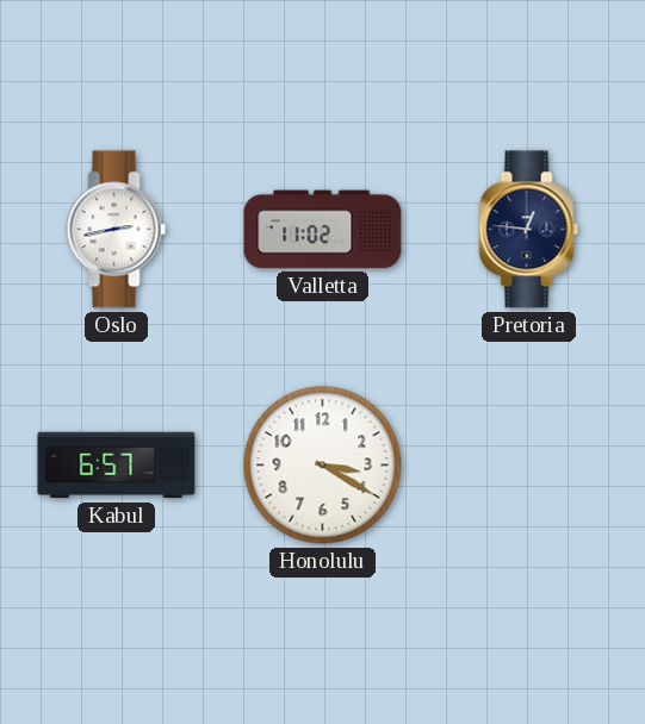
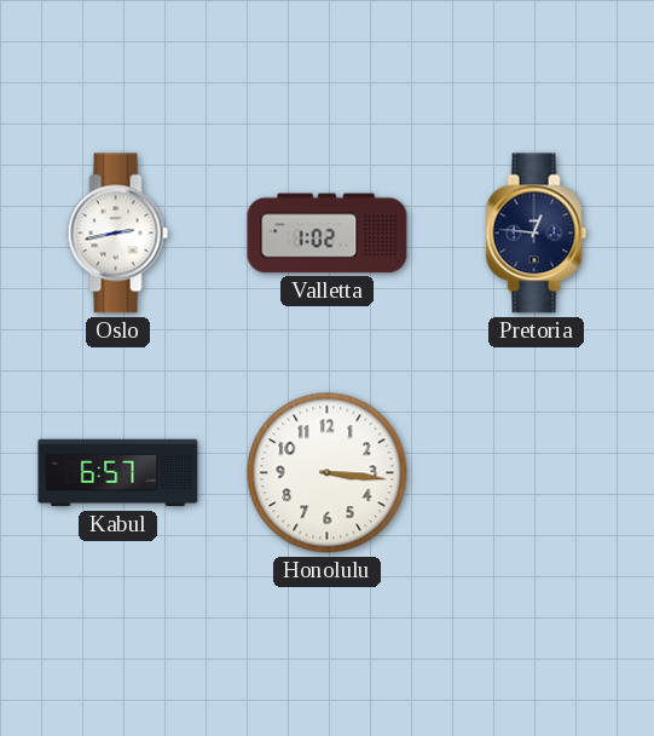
Valletta: 11:02 -> 1:02 (328, 234)
Honolulu: 3:20 -> 3:16 (328, 473)
